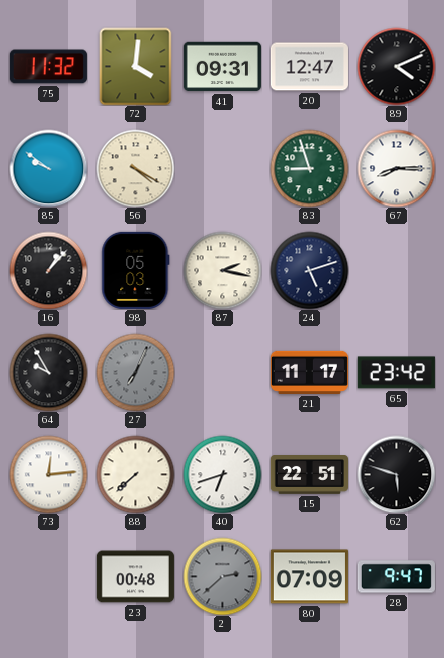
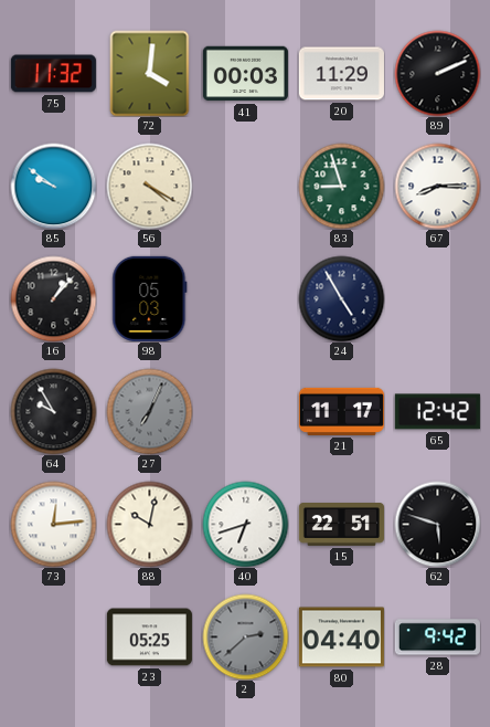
41: 09:31 -> 00:03 (245, 74)
20: 12:47 -> 11:29 (341, 74)
89: 4:11 -> 2:11 (437, 73)
87: 2:17 -> none (222, 270)
24: 5:12 -> 4:55 (341, 298)
65: 23:42 -> 12:42 (437, 412)
88: 7:38 -> 10:02 (149, 524)
23: 00:48 -> 05:25 (149, 638)
80: 07:09 -> 04:40 (341, 638)
28: 9:47 -> 9:42 (437, 638)
